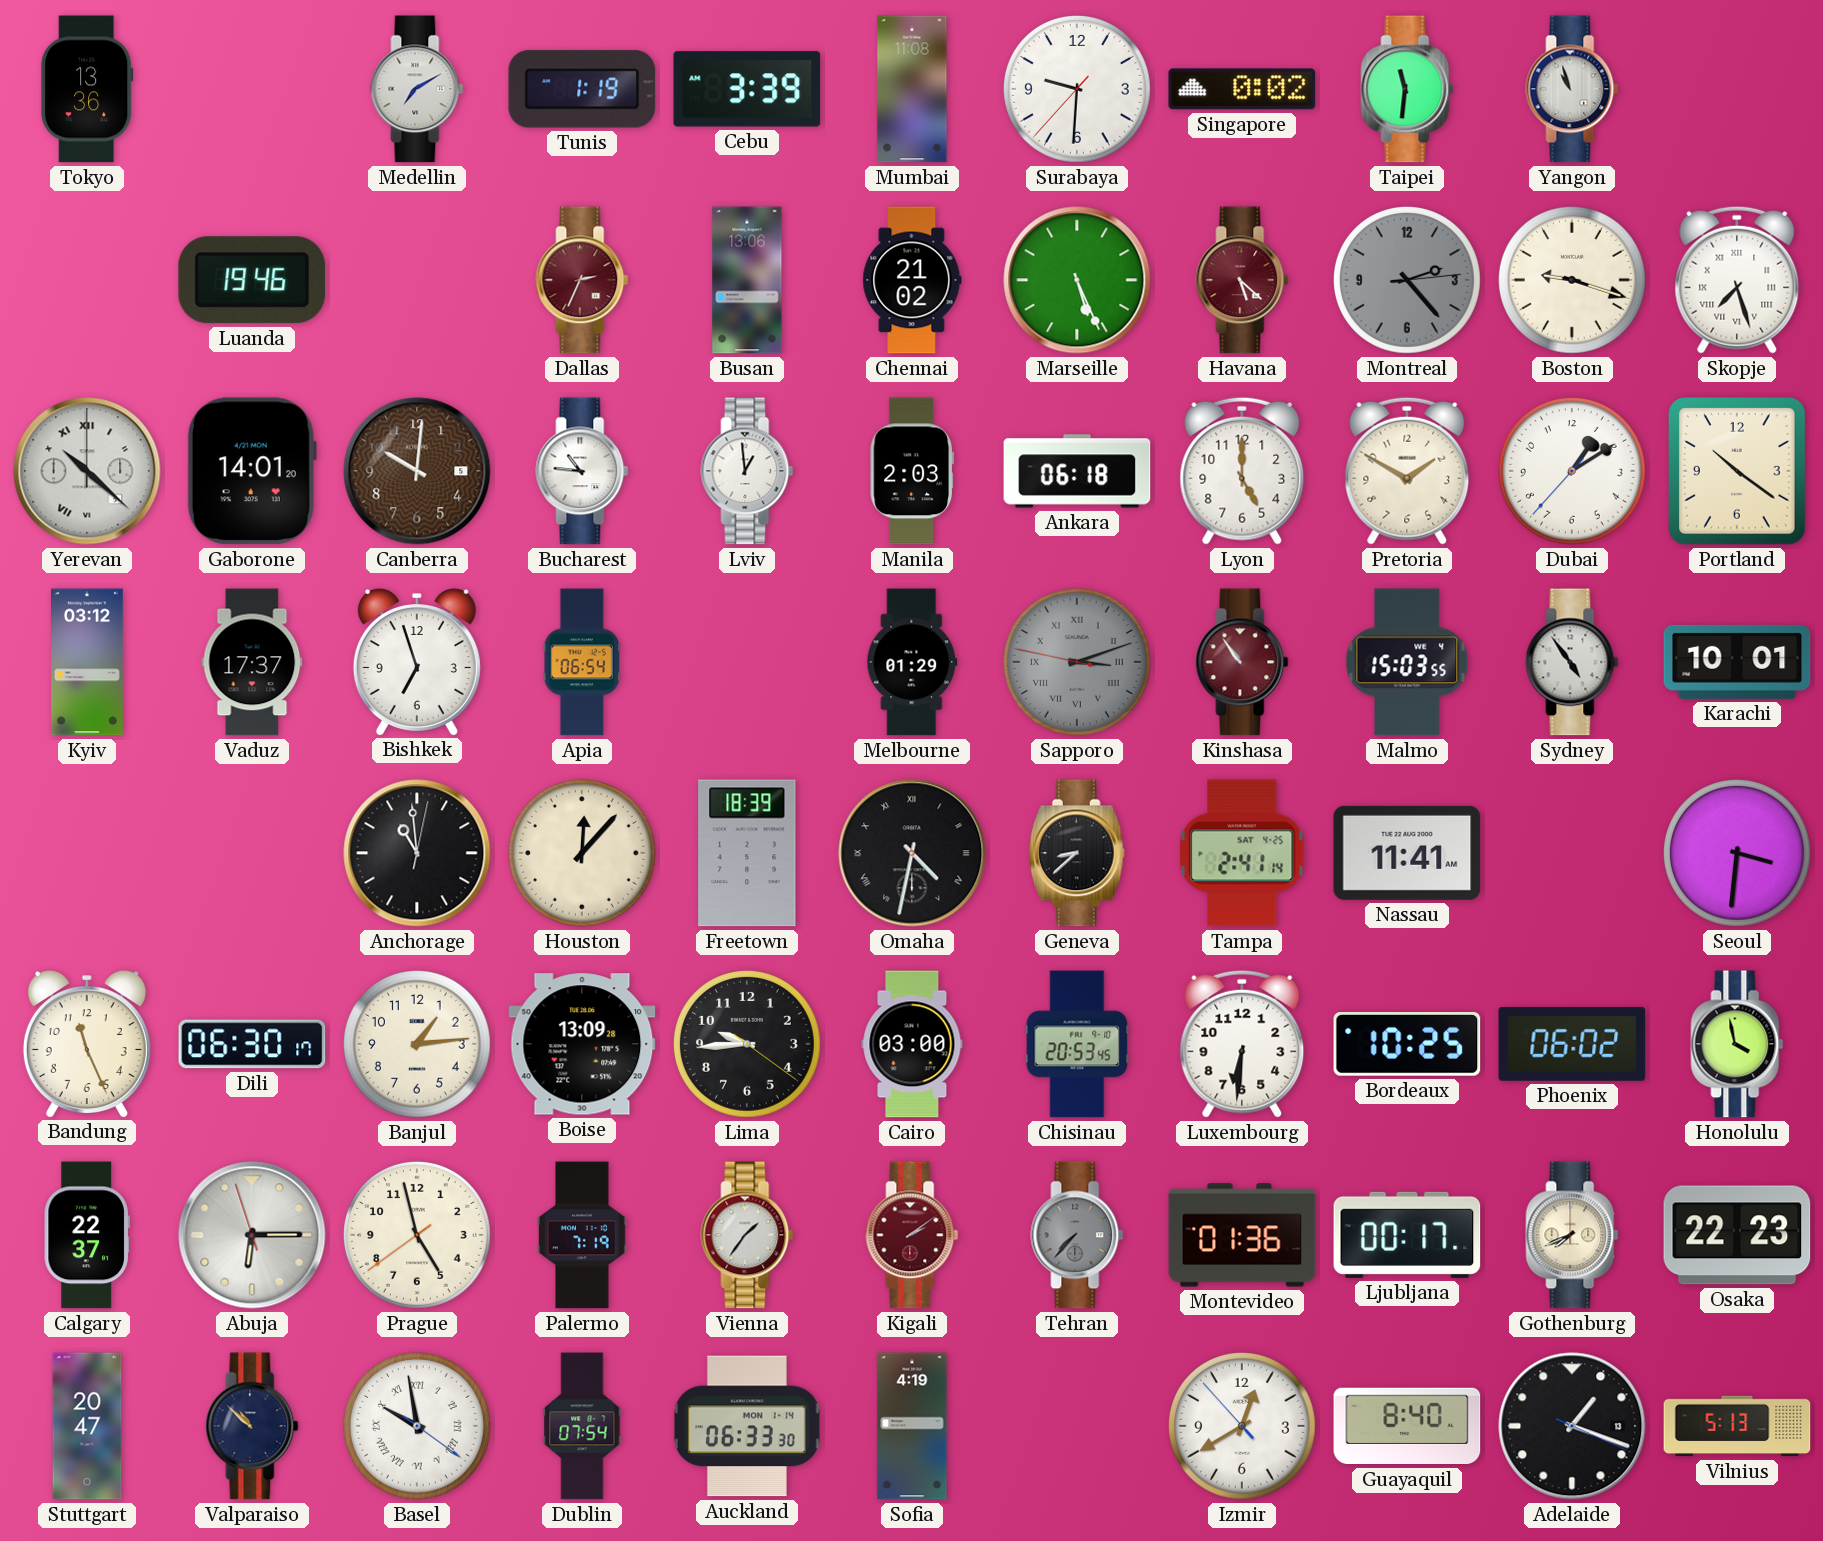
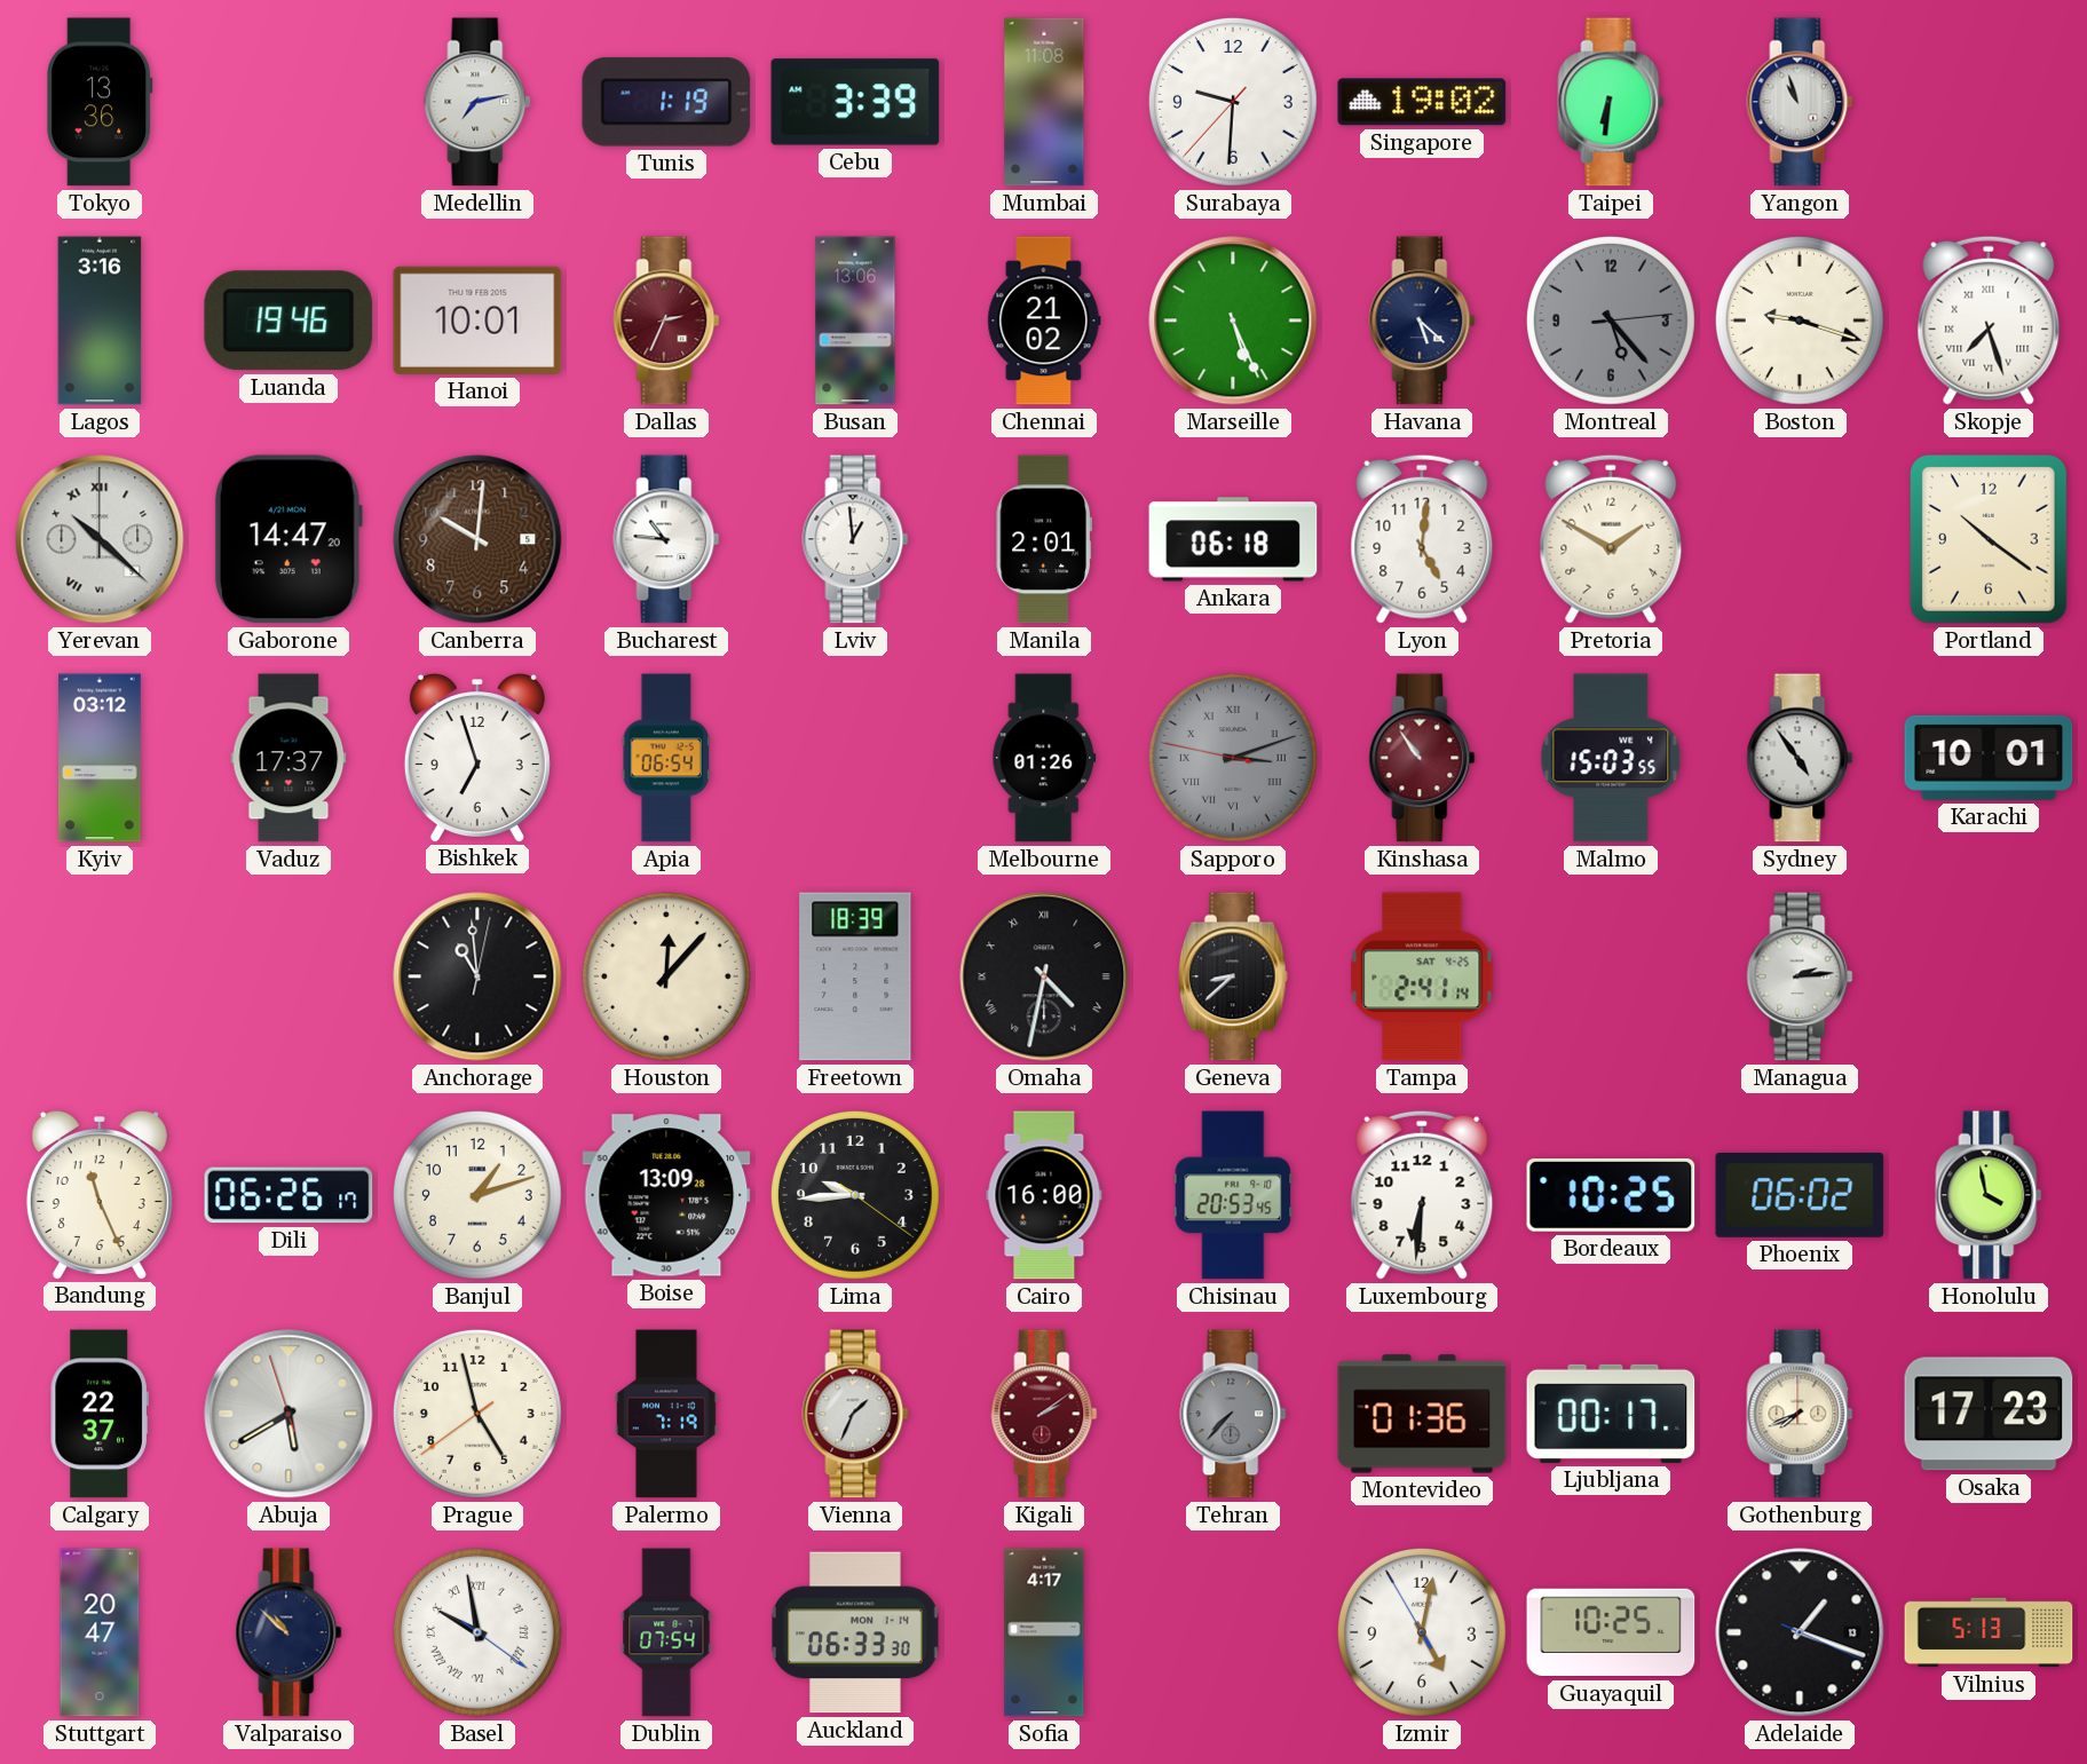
Medellin: 7:10 -> 7:13 (477, 102)
Singapore: 0:02 -> 19:02 (1422, 102)
Taipei: 11:31 -> 6:31 (1611, 102)
Lagos: none -> 3:16 (100, 321)
Hanoi: none -> 10:01 (477, 321)
Havana dial: burgundy -> navy (1422, 321)
Montreal: 2:23 -> 5:23 (1611, 321)
Gaborone: 14:01 -> 14:47 (288, 539)
Manila: 2:03 -> 2:01 (1044, 539)
Lyon: 5:00 -> 5:01 (1422, 539)
Dubai: 1:09 -> none (1572, 471)
Melbourne: 01:29 -> 01:26 (1044, 758)
Nassau: 11:41 -> none (1407, 853)
Managua: none -> 2:14 (1800, 976)
Seoul: 3:31 -> none (1737, 853)
Dili: 06:30 -> 06:26 (288, 1195)
Banjul: 1:14 -> 1:12 (477, 1195)
Cairo: 03:00 -> 16:00 (1044, 1195)
Abuja: 6:14 -> 5:39 (288, 1414)
Vienna: 1:36 -> 1:34 (855, 1414)
Osaka: 22:23 -> 17:23 (1989, 1414)
Sofia: 4:19 -> 4:17 (1044, 1632)
Izmir: 12:39 -> 5:01 (1422, 1632)
Guayaquil: 8:40 -> 10:25 (1611, 1632)
